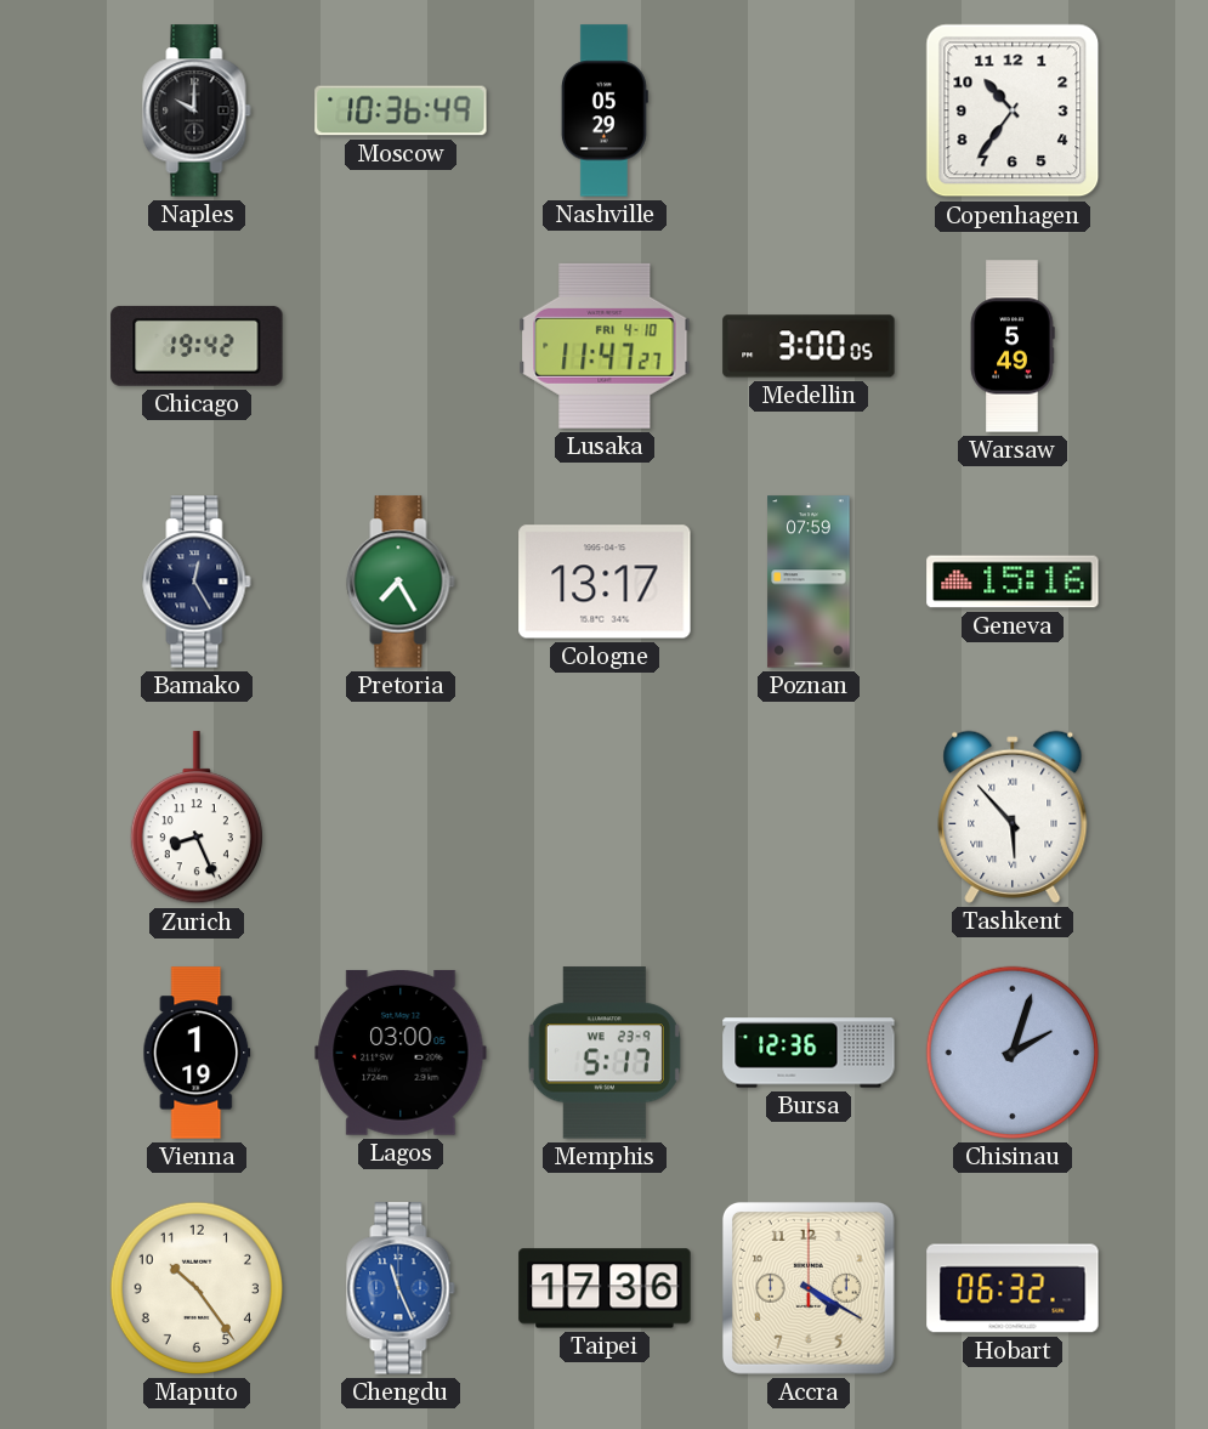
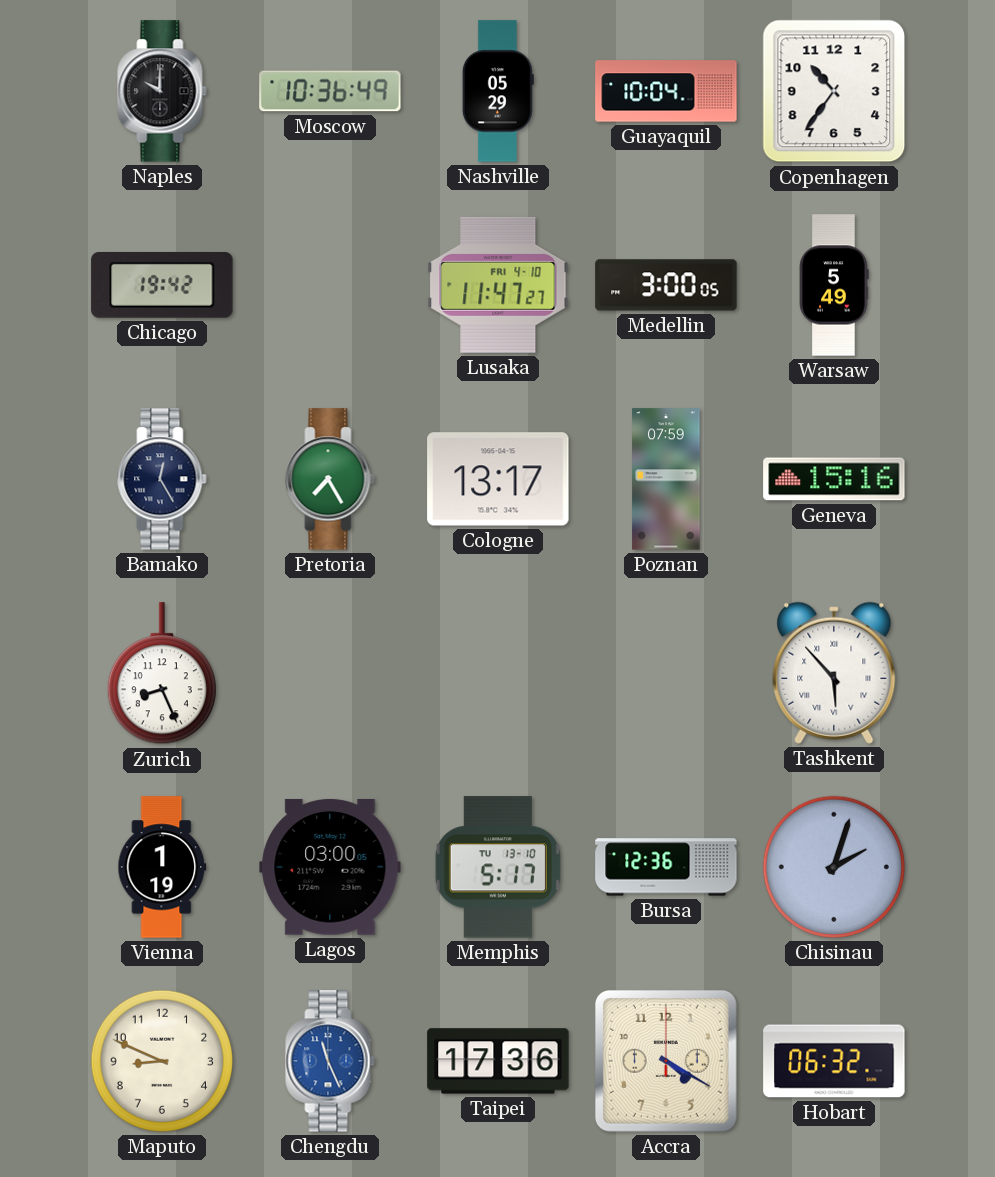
Guayaquil: none -> 10:04 (666, 91)
Memphis date: WE 23-9 -> TU 13-10 (498, 867)
Maputo: 10:24 -> 8:49 (162, 1061)
